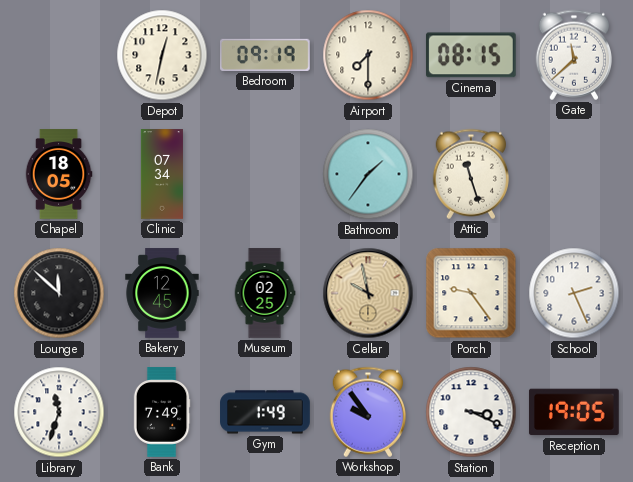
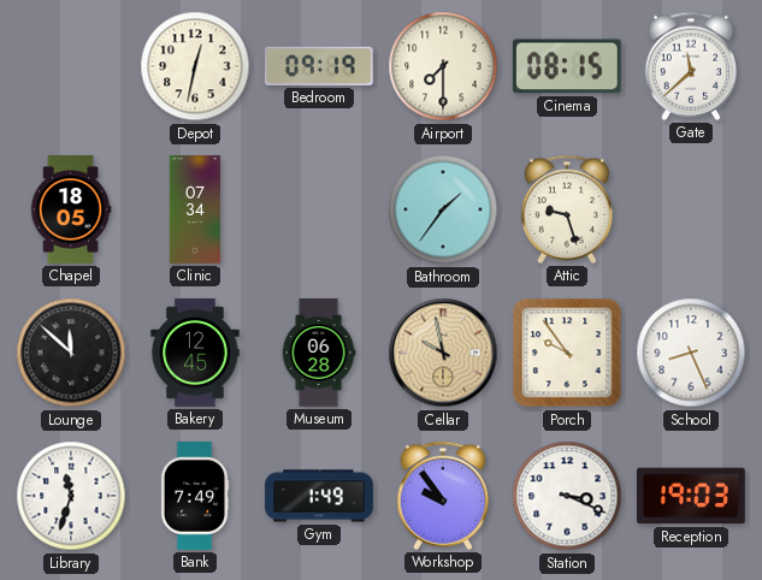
Attic: 11:27 -> 9:27 (566, 209)
Museum: 02:25 -> 06:28 (319, 353)
Porch: 9:24 -> 9:54 (567, 353)
School: 2:26 -> 8:26 (691, 353)
Reception: 19:05 -> 19:03 (691, 496)
